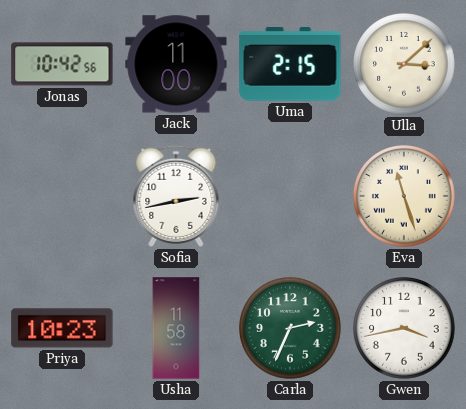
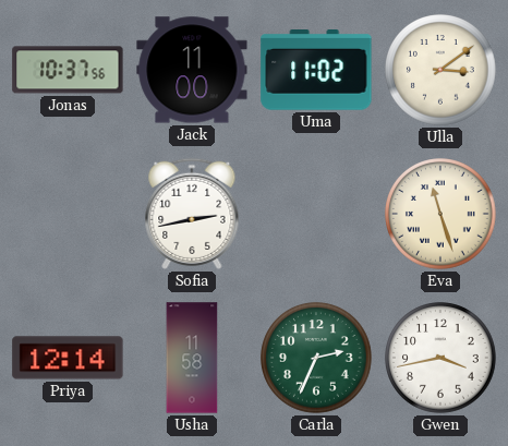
Jonas: 10:42 -> 10:37 (68, 70)
Uma: 2:15 -> 11:02 (316, 71)
Ulla: 3:08 -> 3:09 (440, 70)
Priya: 10:23 -> 12:14 (68, 358)
